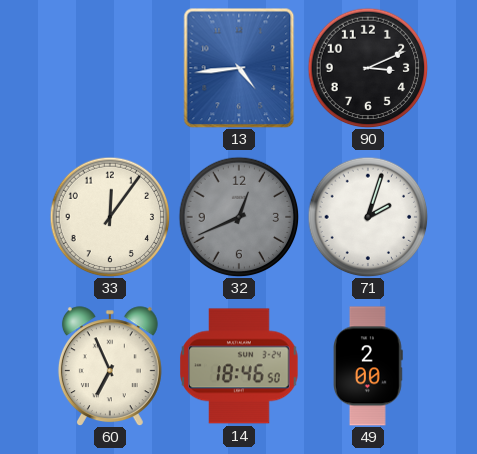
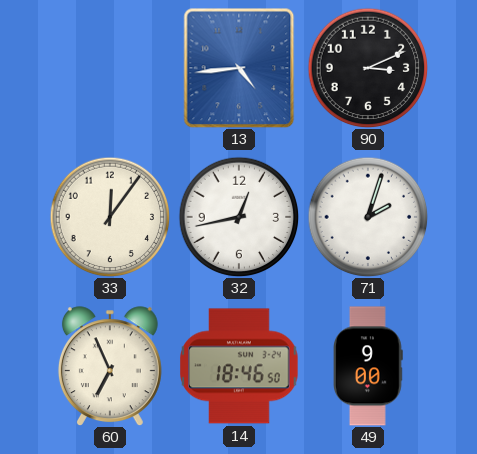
32: 12:41 -> 12:43 (239, 217)
32 dial: grey -> white (239, 217)
49: 2:00 -> 9:00 (369, 366)
